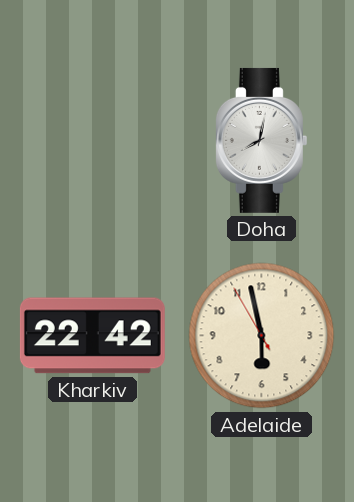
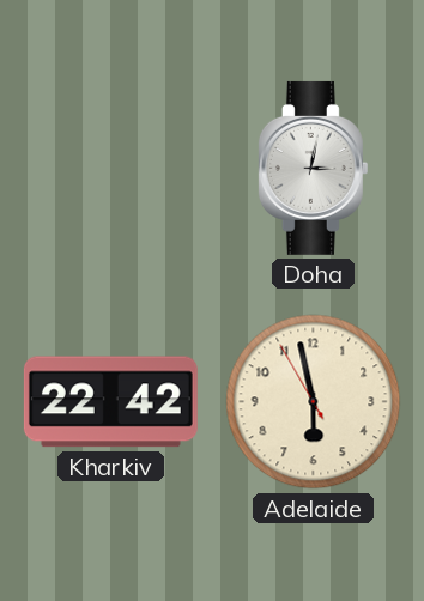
Doha: 8:02 -> 3:02 (313, 168)
